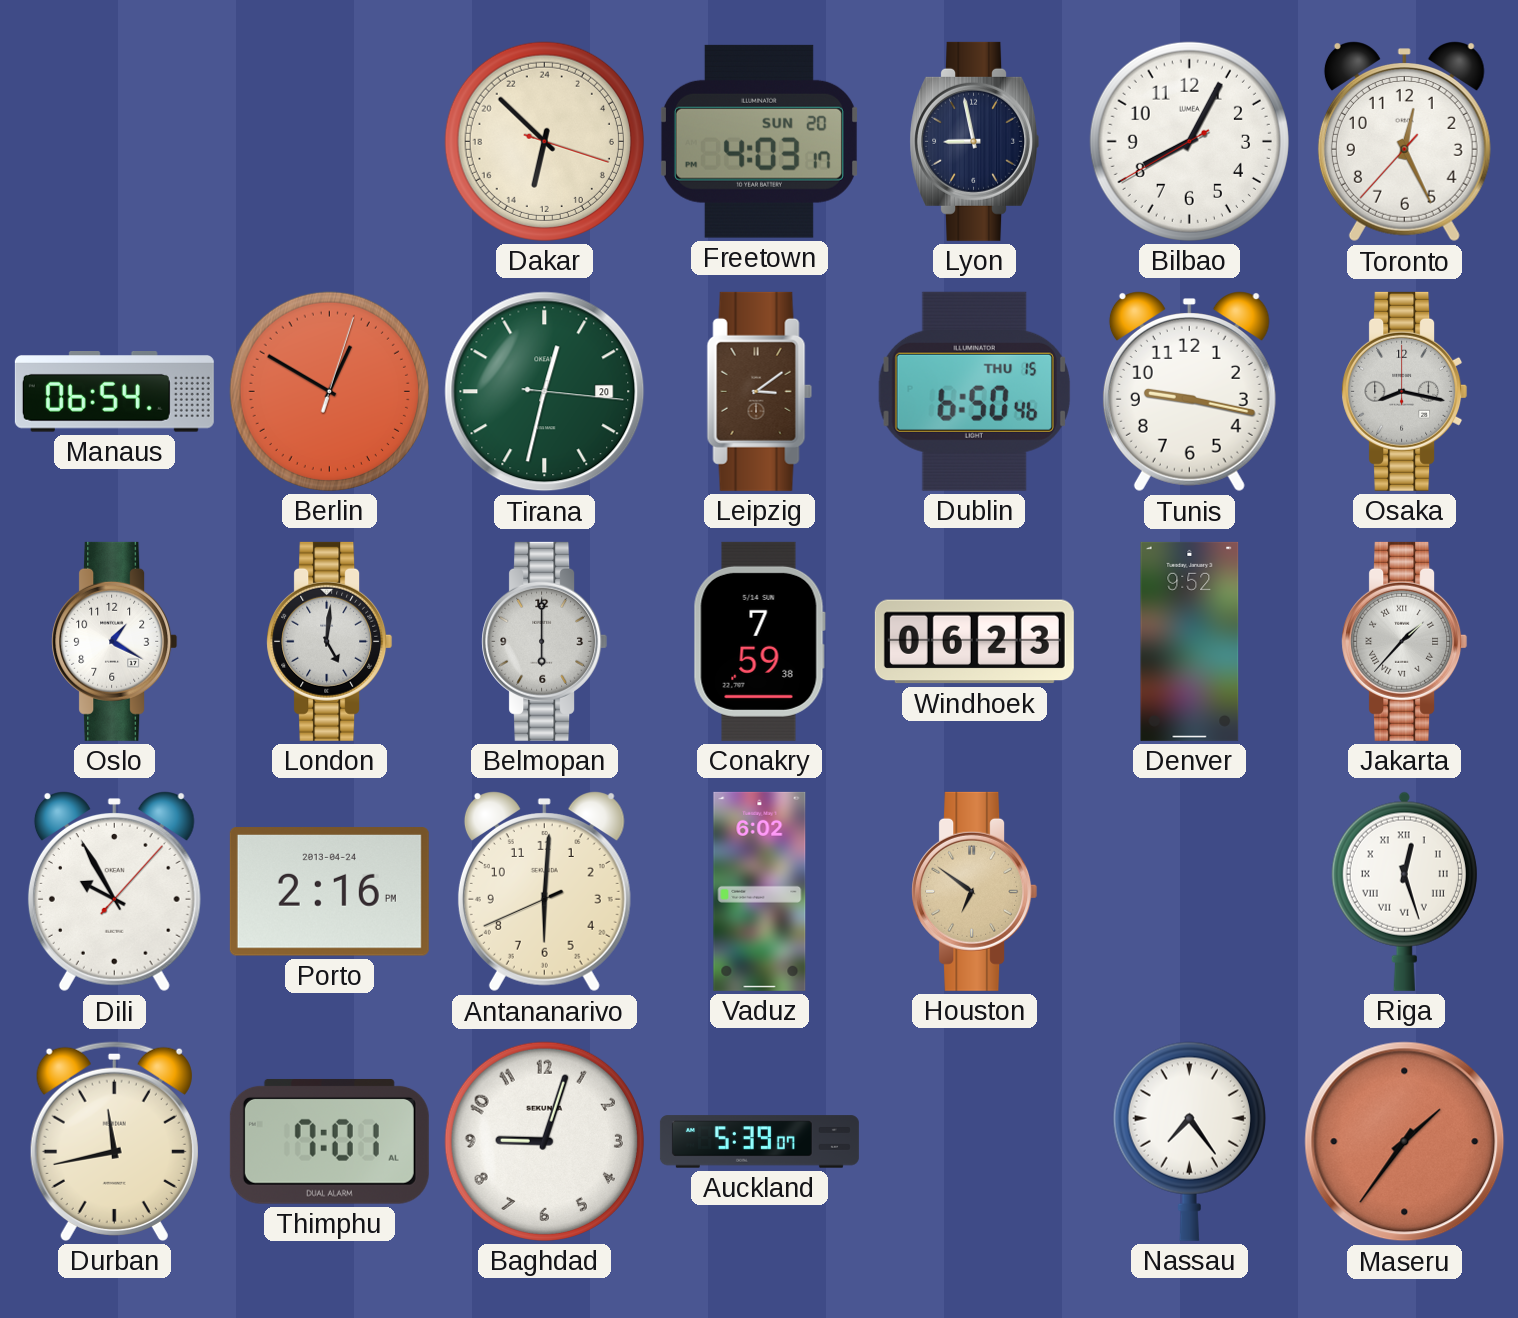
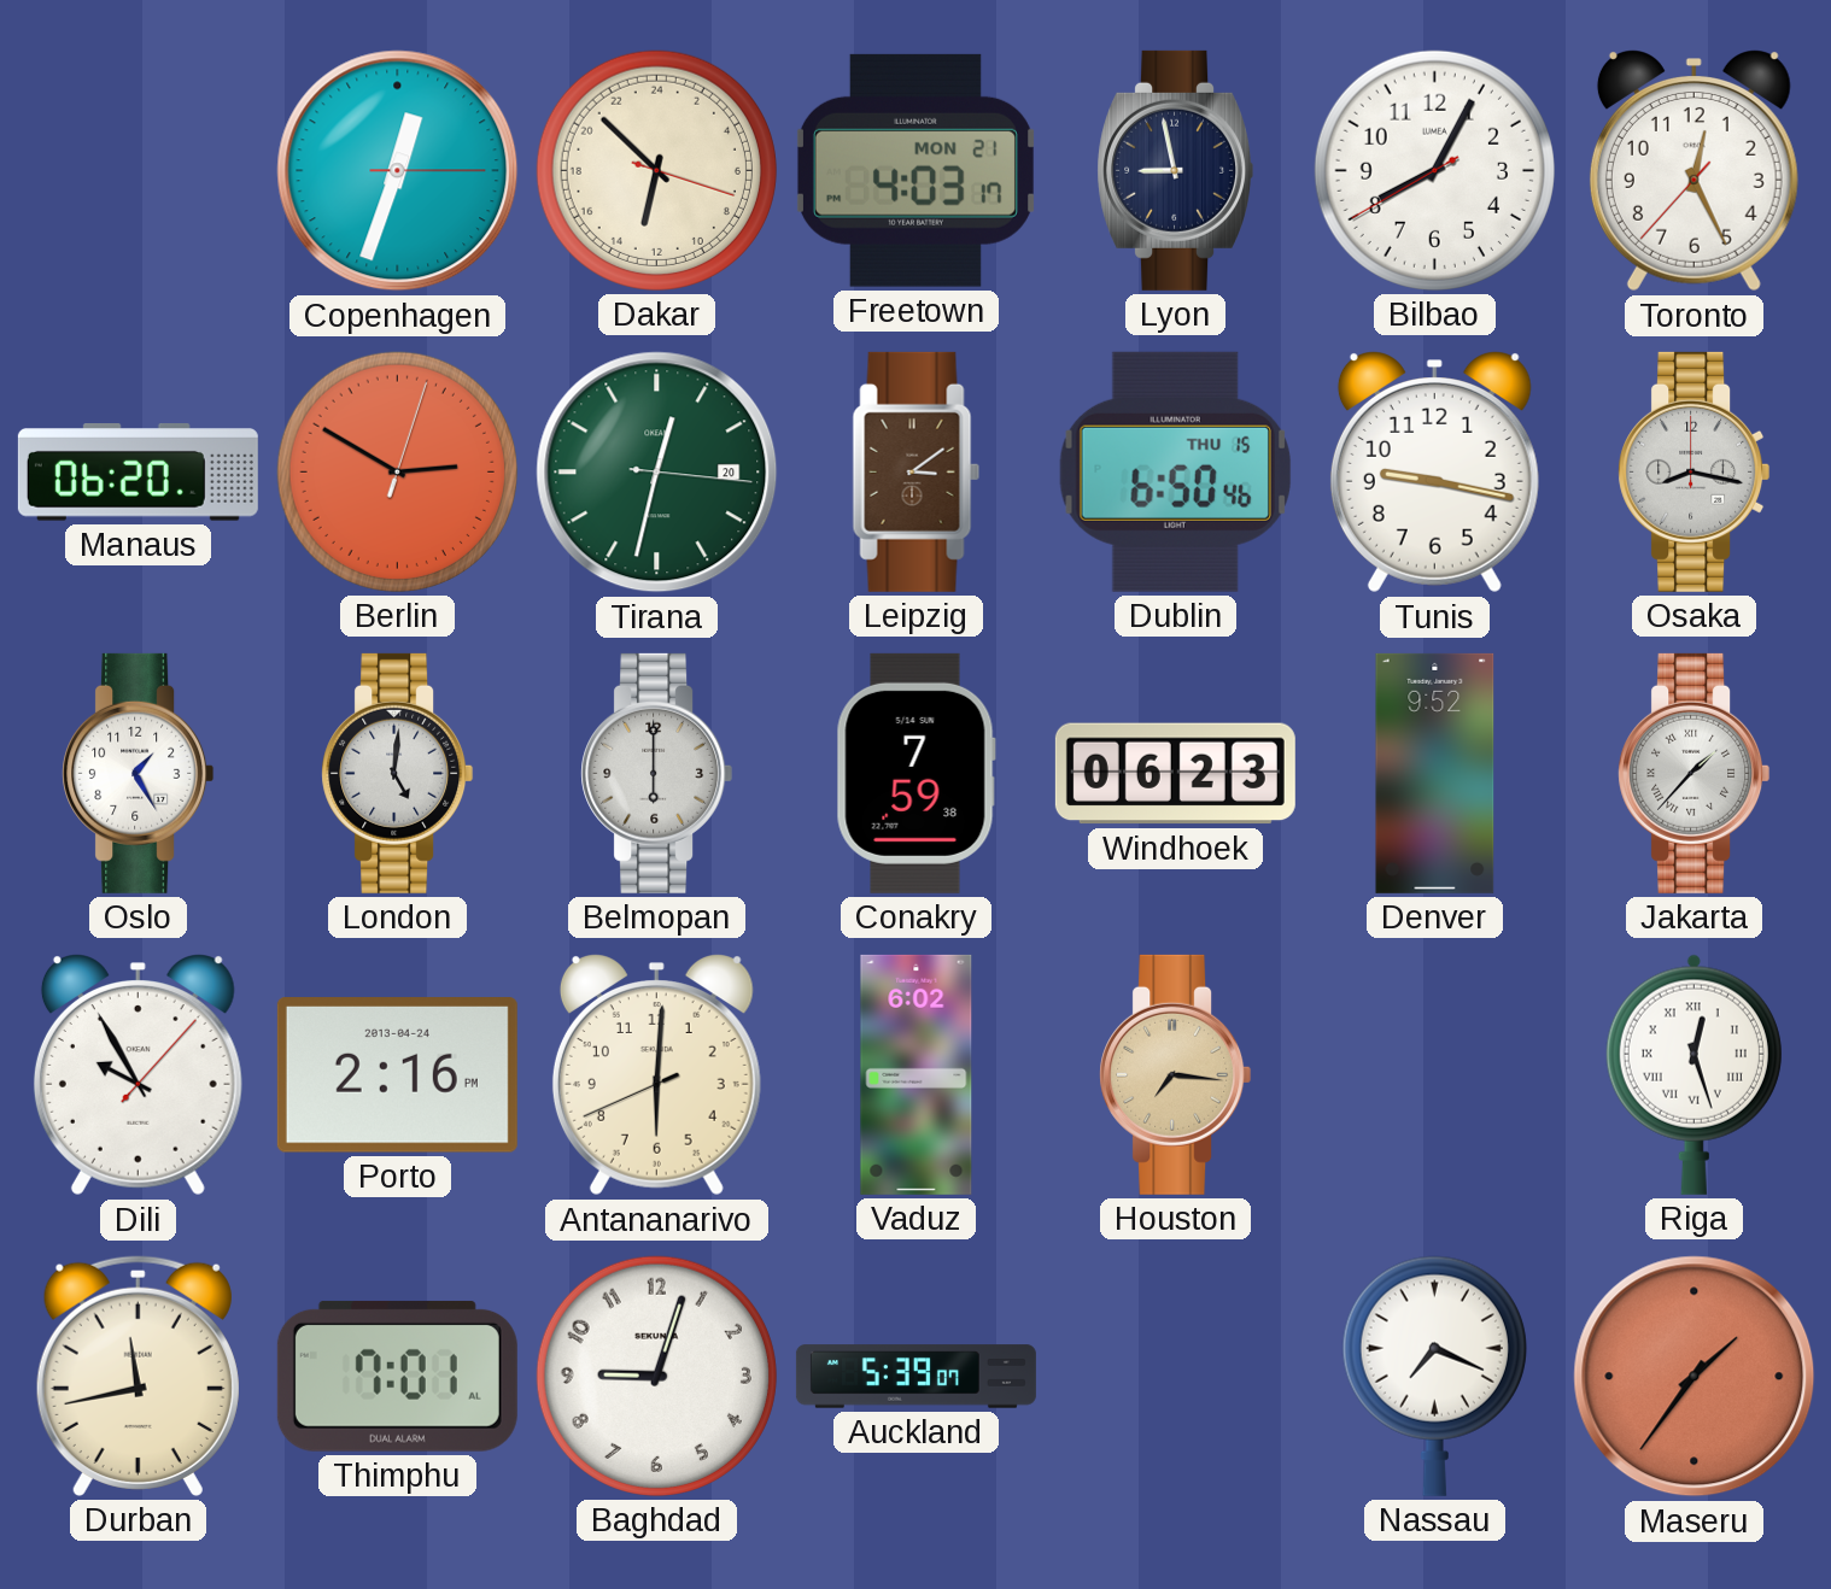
Copenhagen: none -> 12:33 (398, 171)
Freetown date: SUN 20 -> MON 21 (915, 170)
Manaus: 06:54 -> 06:20 (138, 473)
Berlin: 12:50 -> 2:50 (397, 471)
Oslo: 1:20 -> 1:25 (139, 773)
Houston: 6:51 -> 7:16 (1176, 1074)
Nassau: 7:24 -> 7:19 (1434, 1376)
